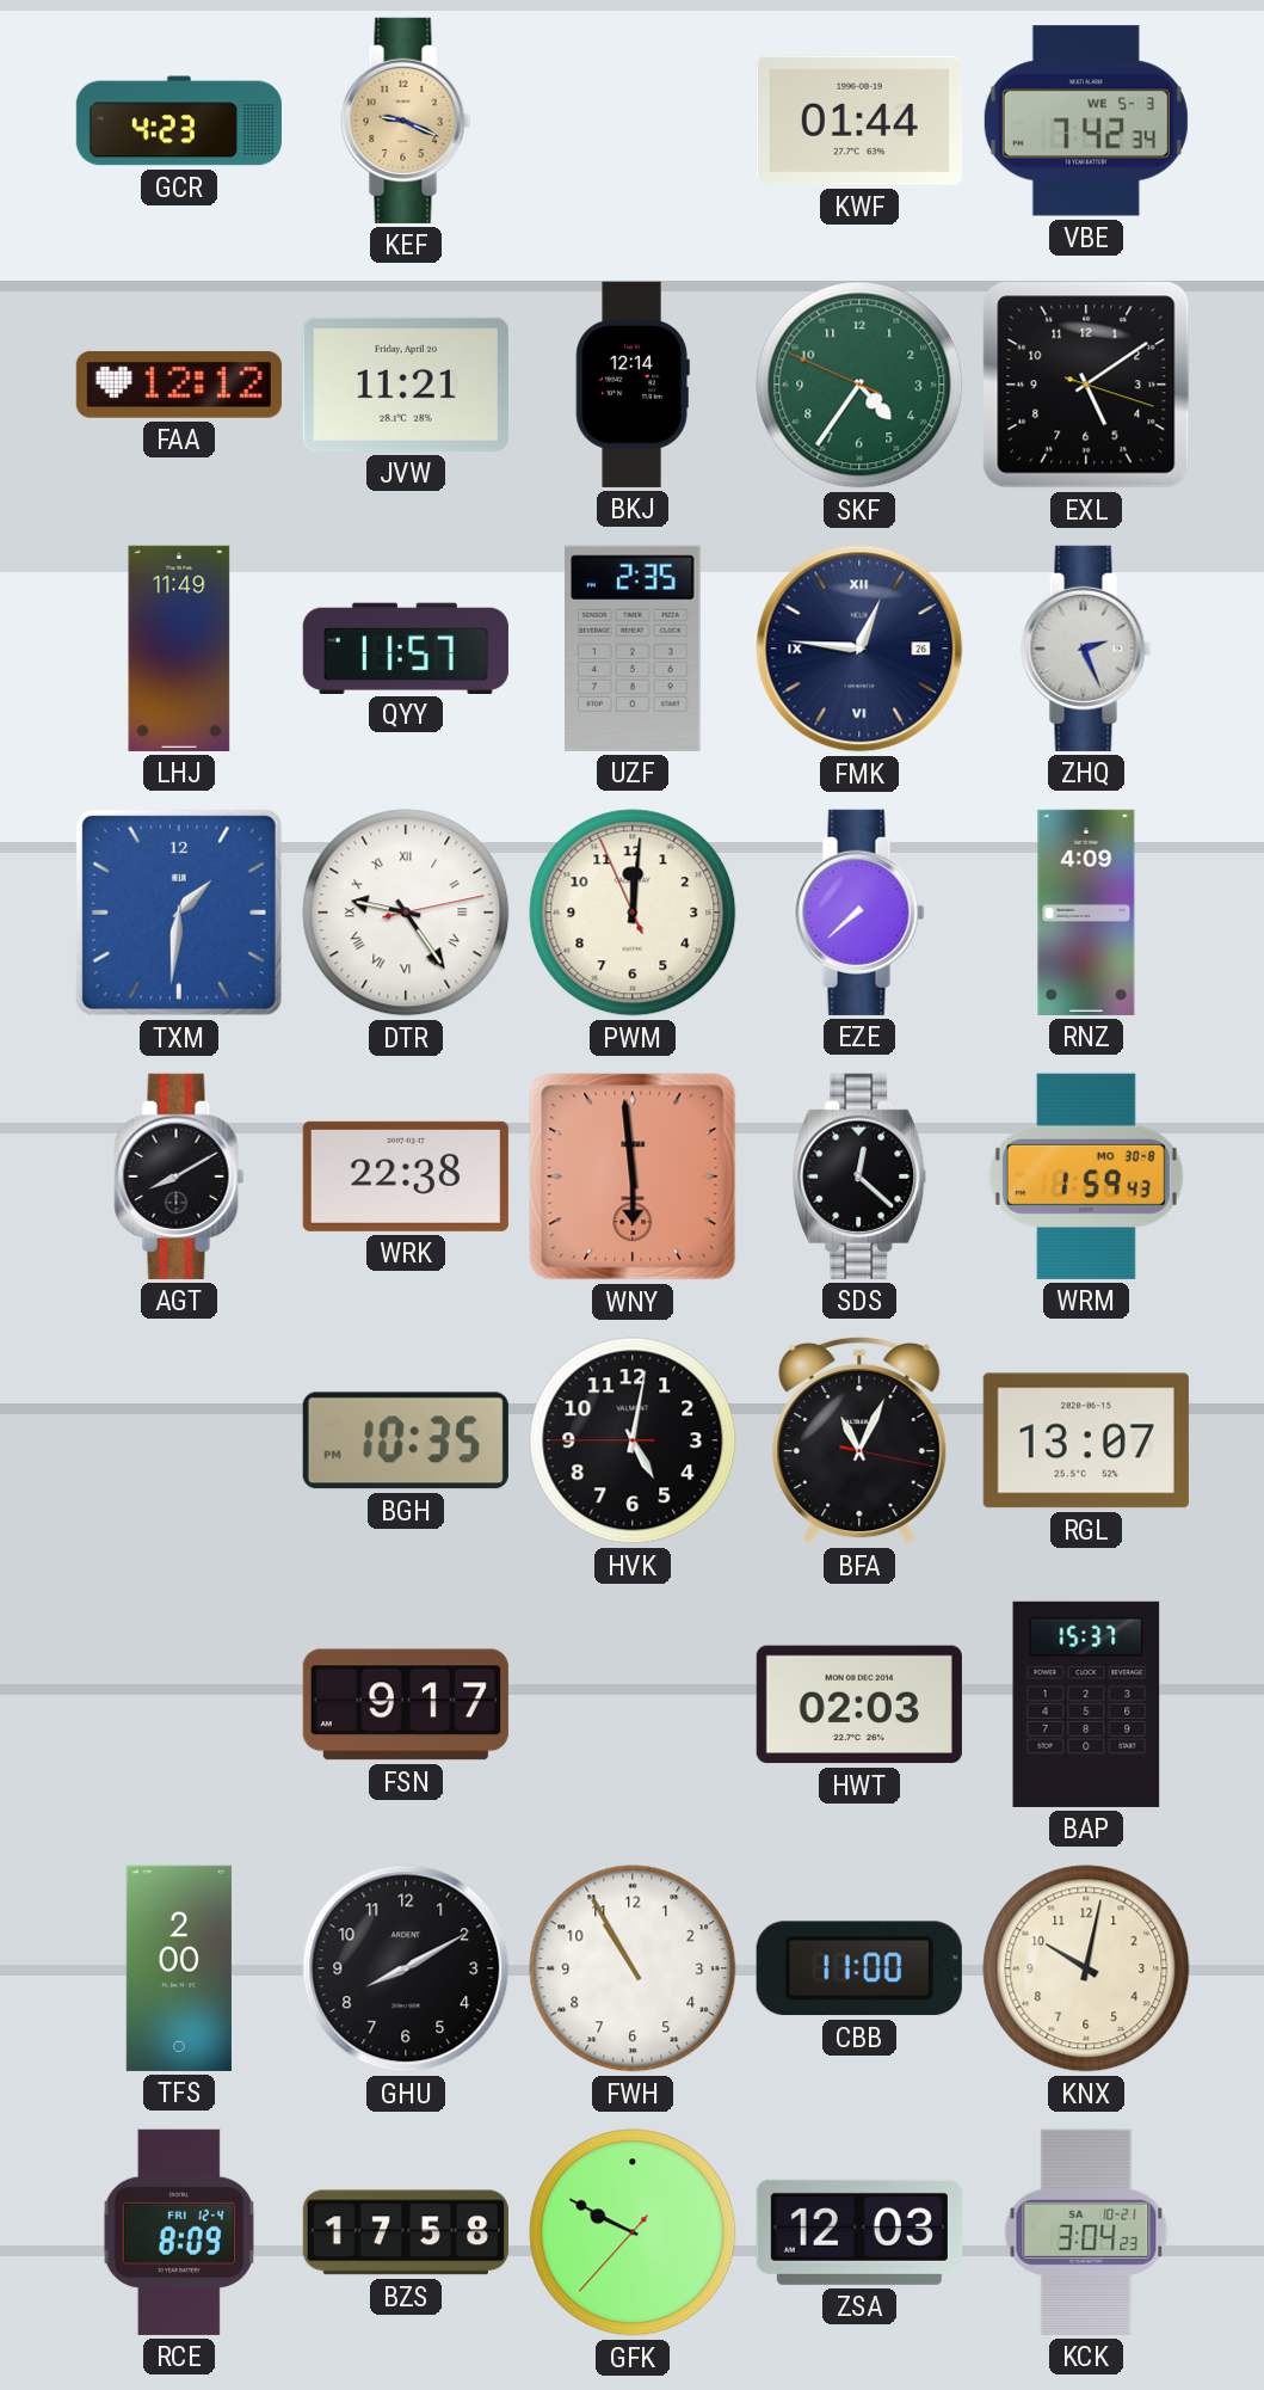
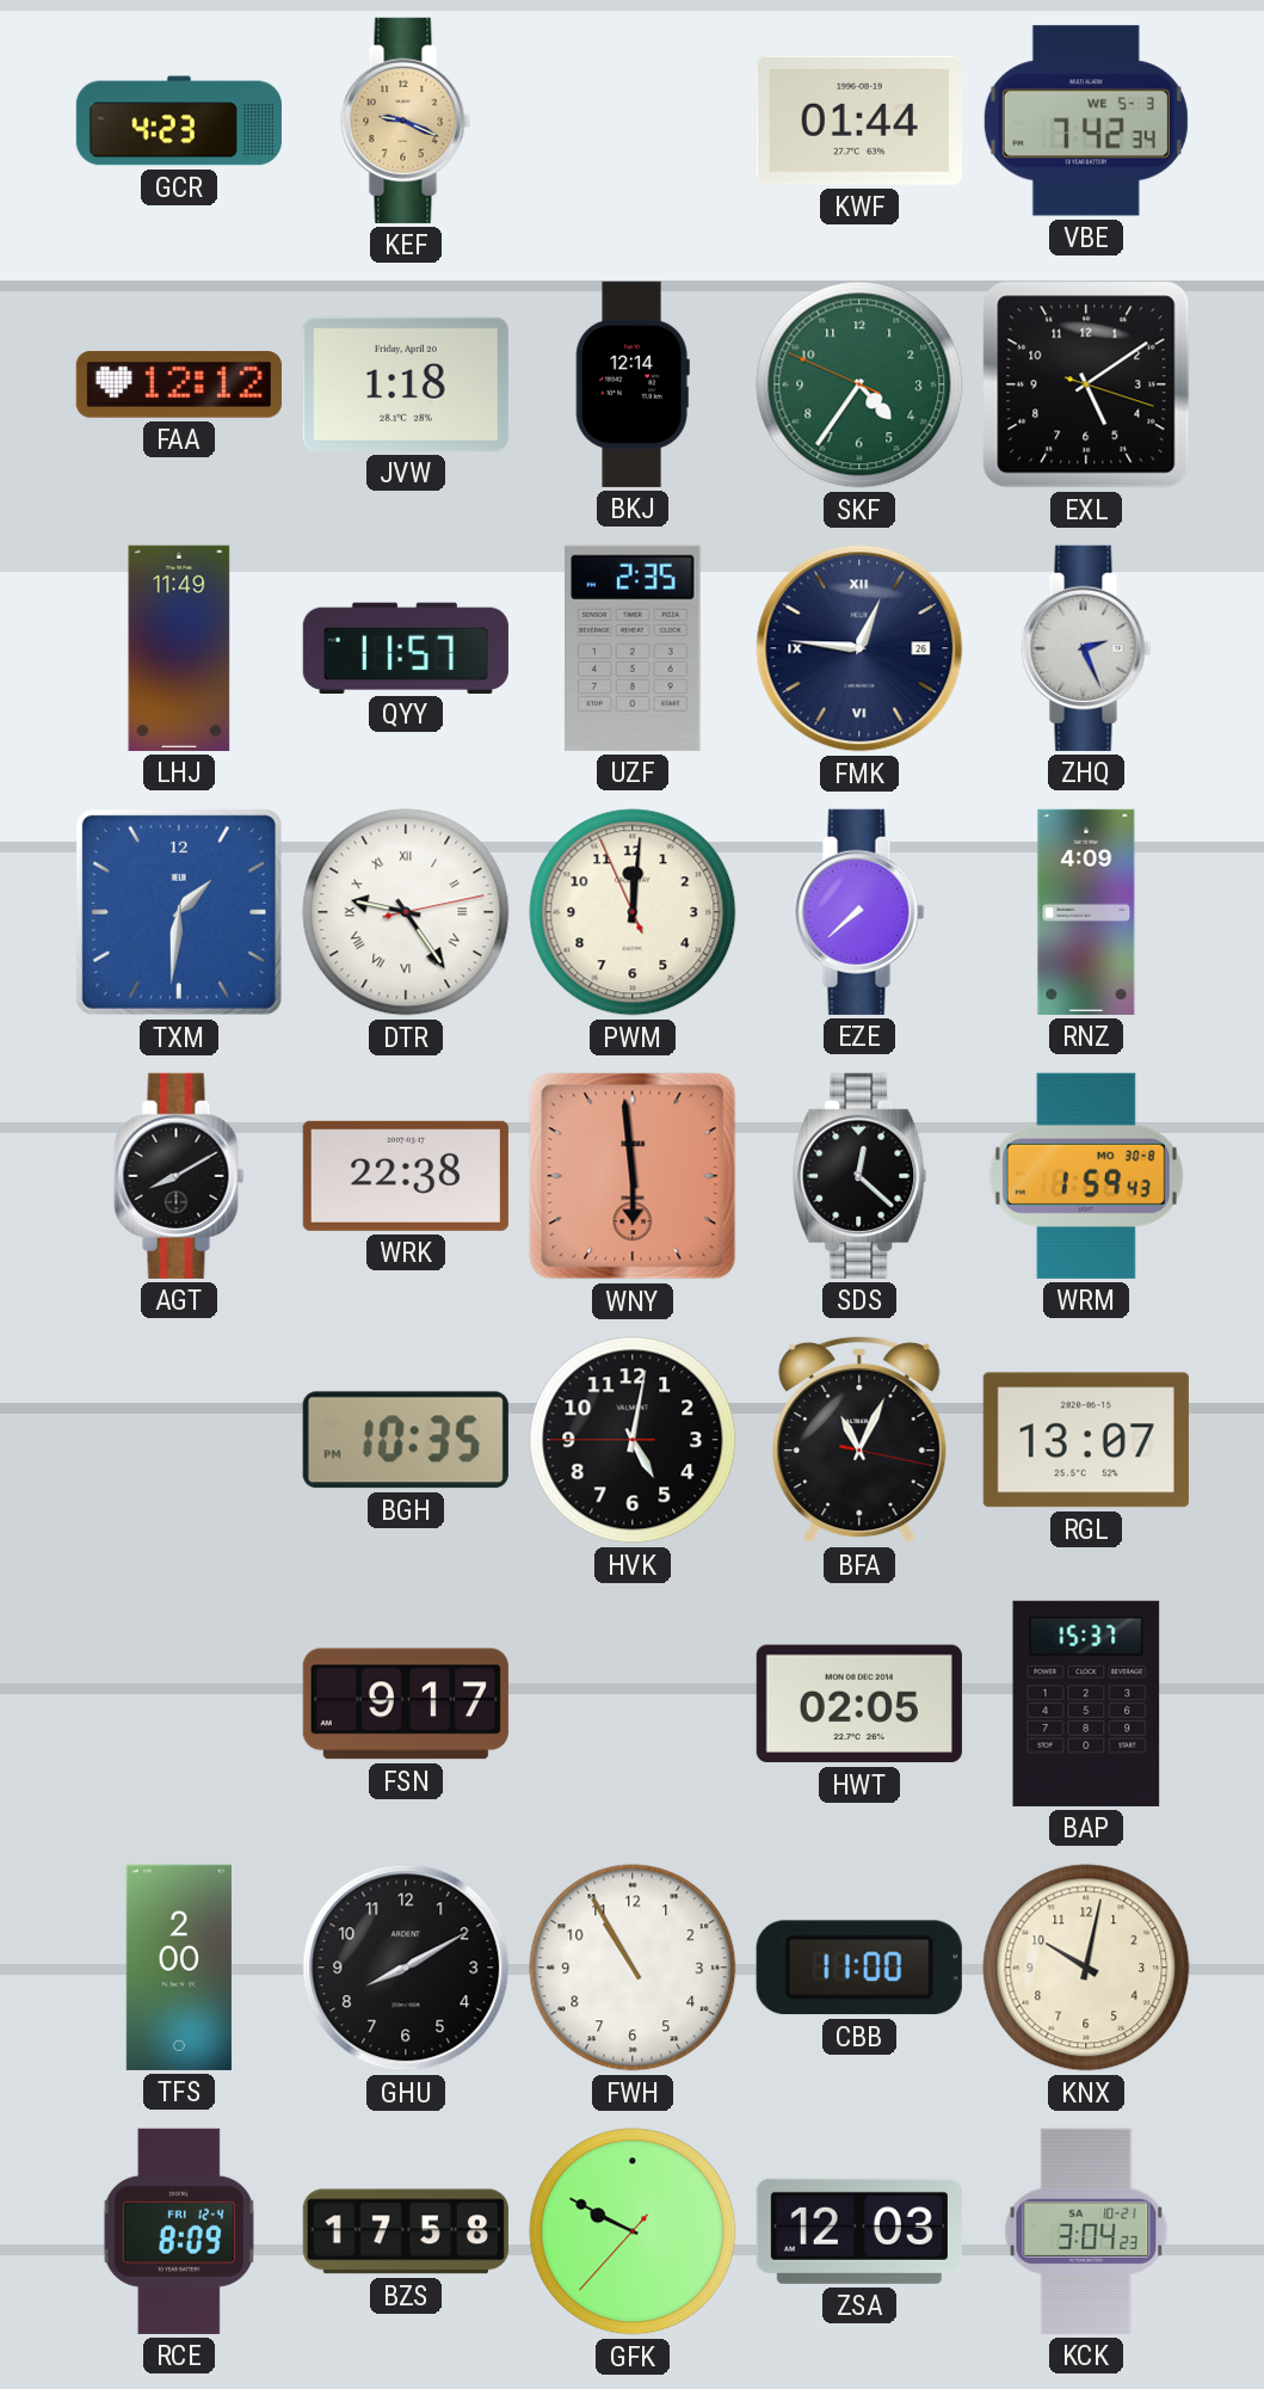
JVW: 11:21 -> 1:18 (406, 384)
HWT: 02:03 -> 02:05 (859, 1704)
